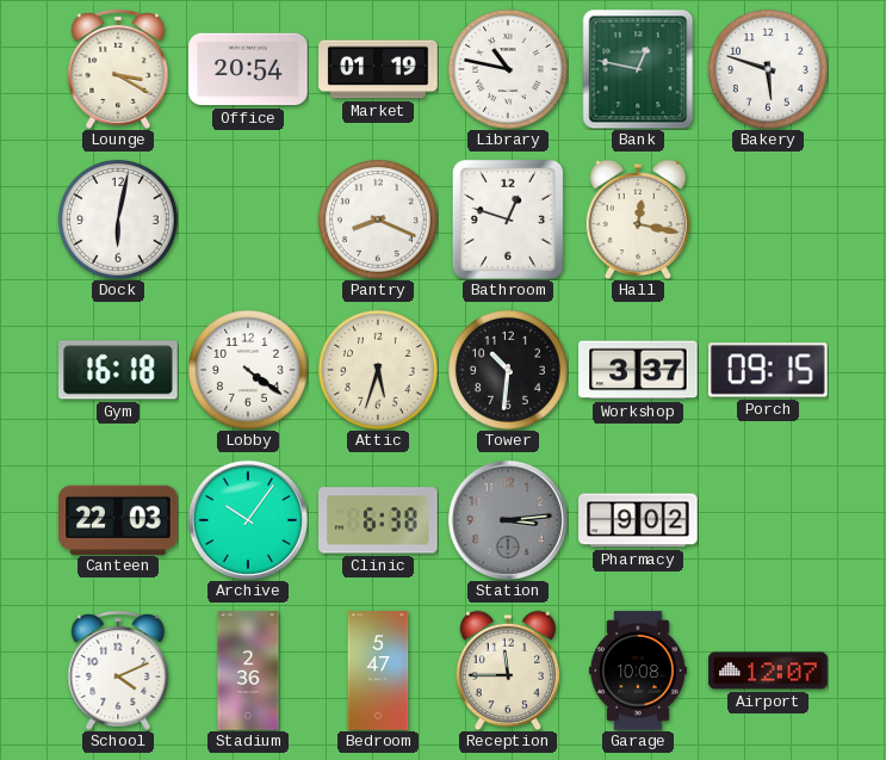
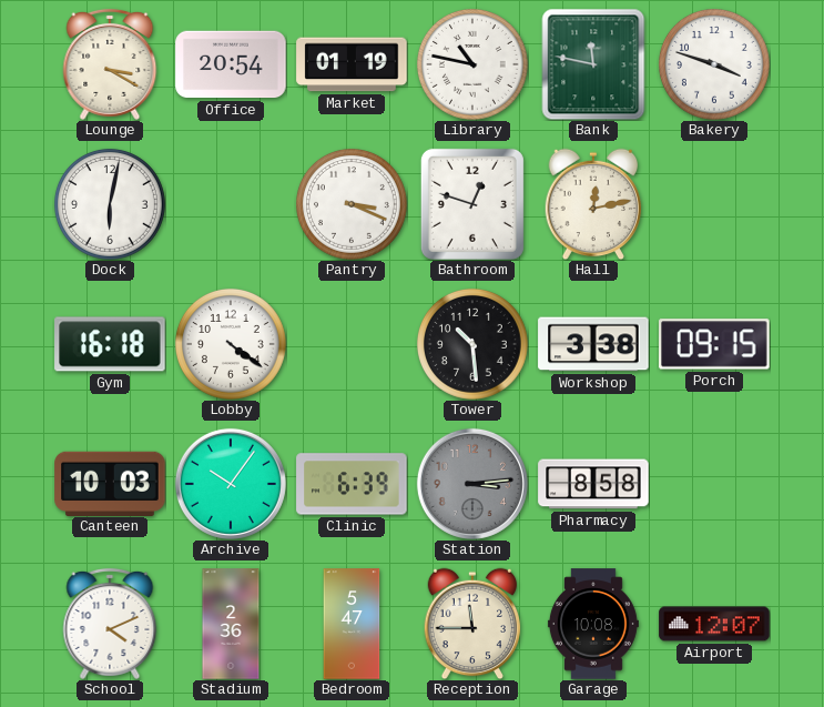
Bank: 12:47 -> 11:47 (593, 64)
Bakery: 5:48 -> 3:48 (714, 64)
Pantry: 8:19 -> 3:19 (352, 204)
Hall: 12:17 -> 12:13 (593, 204)
Attic: 5:33 -> none (378, 370)
Tower: 10:31 -> 10:29 (472, 344)
Workshop: 3:37 -> 3:38 (593, 344)
Canteen: 22:03 -> 10:03 (110, 483)
Clinic: 6:38 -> 6:39 (352, 484)
Pharmacy: 9:02 -> 8:58 (593, 484)
